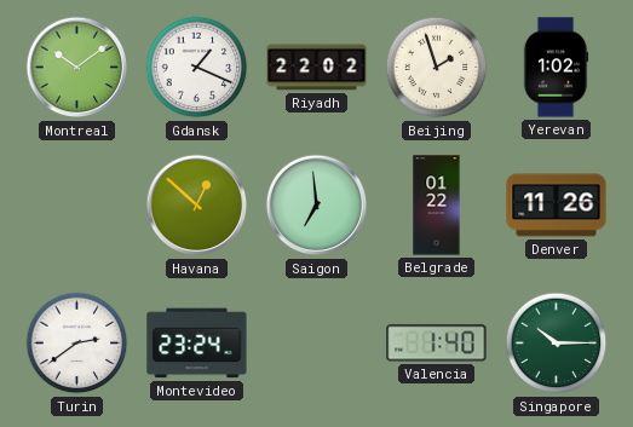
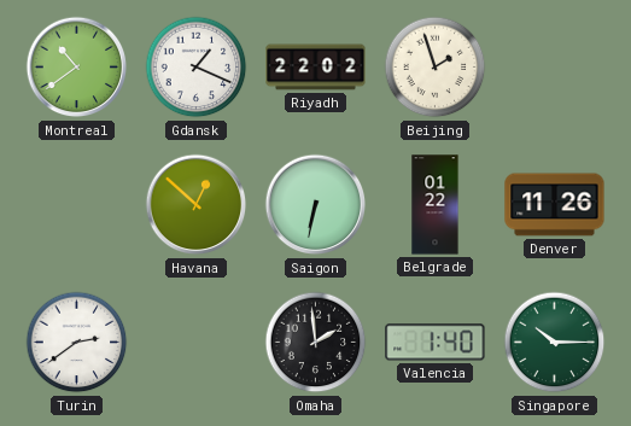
Montreal: 10:09 -> 10:39 (77, 68)
Yerevan: 1:02 -> none (556, 68)
Saigon: 6:59 -> 6:32 (316, 205)
Montevideo: 23:24 -> none (197, 344)
Omaha: none -> 1:59 (316, 343)
